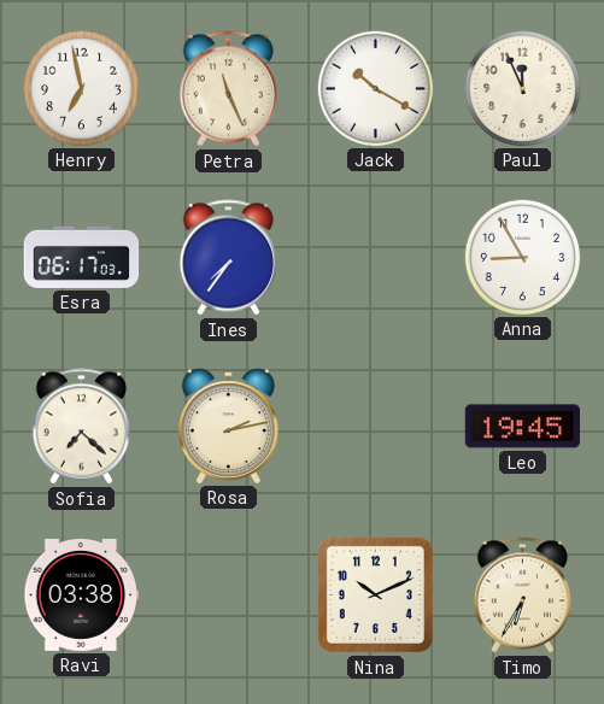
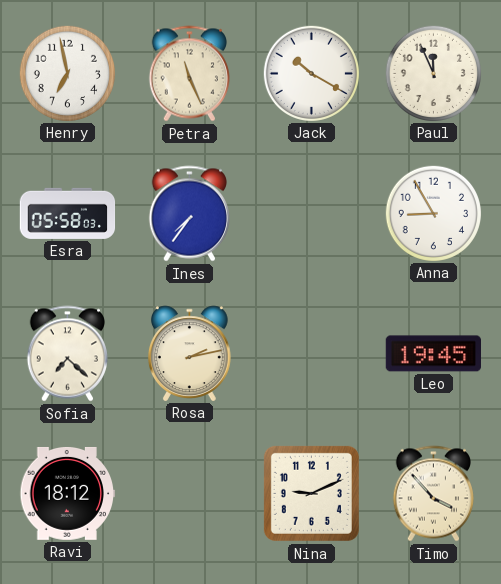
Esra: 06:17 -> 05:58 (68, 213)
Ravi: 03:38 -> 18:12 (68, 493)
Nina: 10:11 -> 9:11 (311, 493)
Timo: 6:35 -> 3:53 (433, 494)
